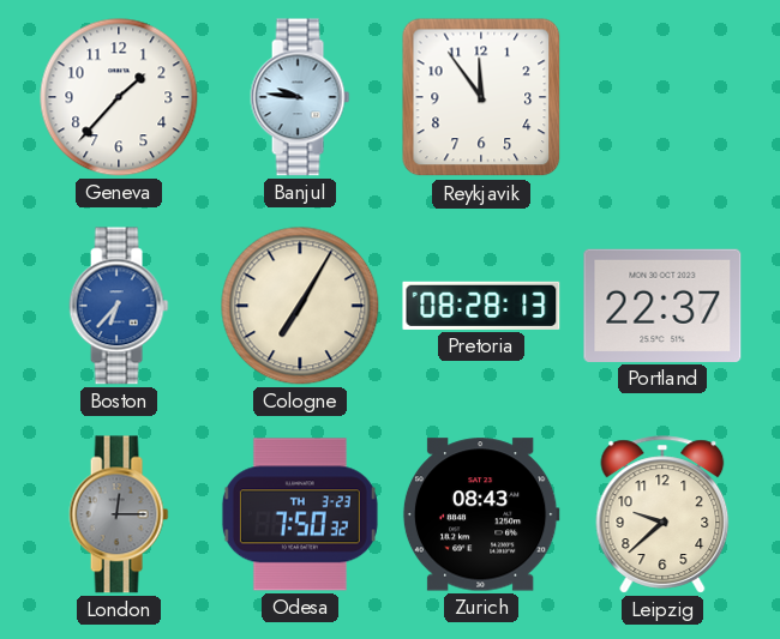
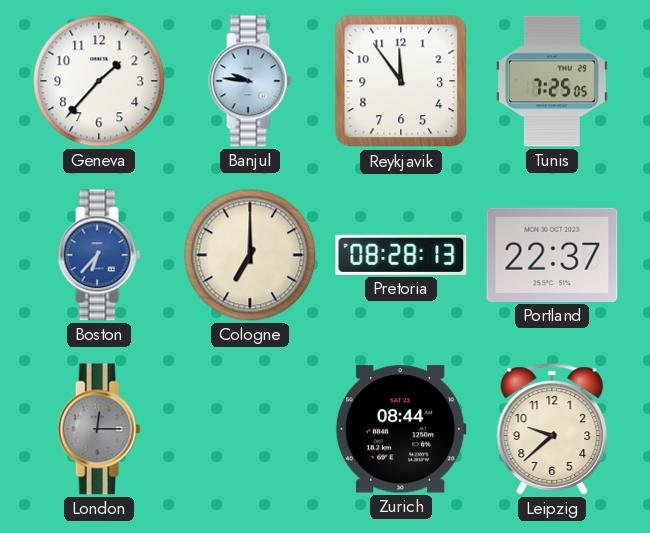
Tunis: none -> 7:25 (552, 81)
Cologne: 7:05 -> 7:00 (250, 255)
Odesa: 7:50 -> none (300, 514)
Zurich: 08:43 -> 08:44 (401, 429)
